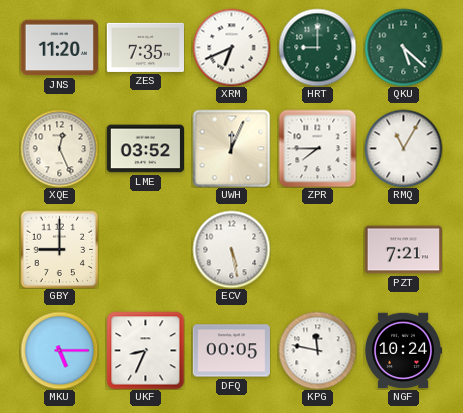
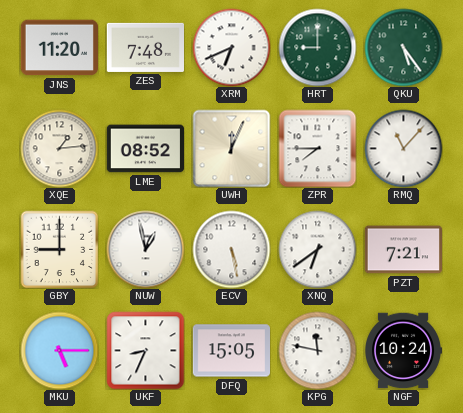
ZES: 7:35 -> 7:48 (145, 47)
QKU: 5:22 -> 5:24 (403, 47)
XQE: 12:26 -> 1:14 (59, 148)
LME: 03:52 -> 08:52 (145, 149)
RMQ: 11:05 -> 11:07 (403, 148)
NUW: none -> 12:58 (145, 249)
XNQ: none -> 6:39 (317, 249)
DFQ: 00:05 -> 15:05 (231, 351)
